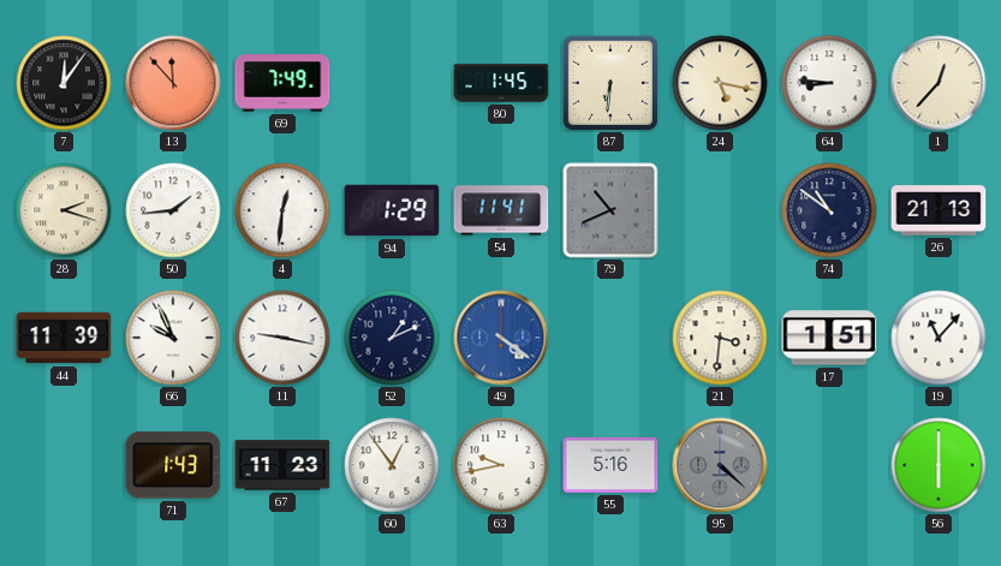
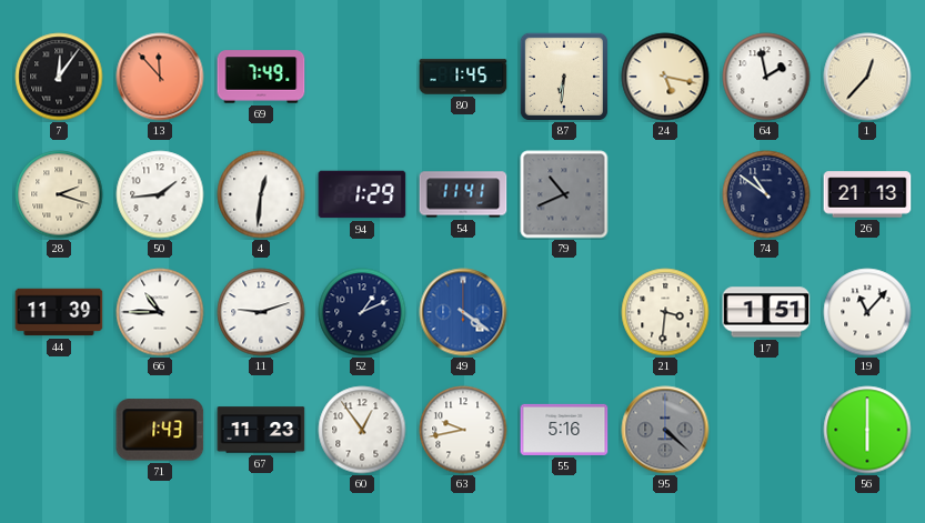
64: 8:46 -> 1:58 (766, 77)
66: 9:56 -> 10:45 (160, 312)
11: 9:17 -> 9:12 (261, 312)
